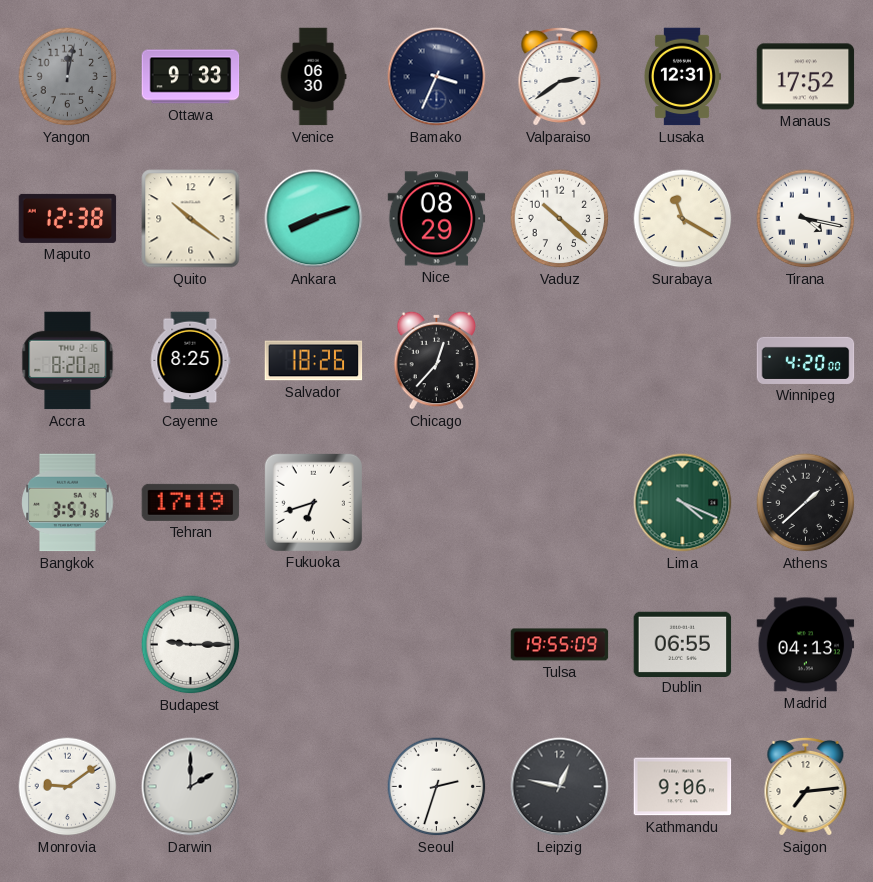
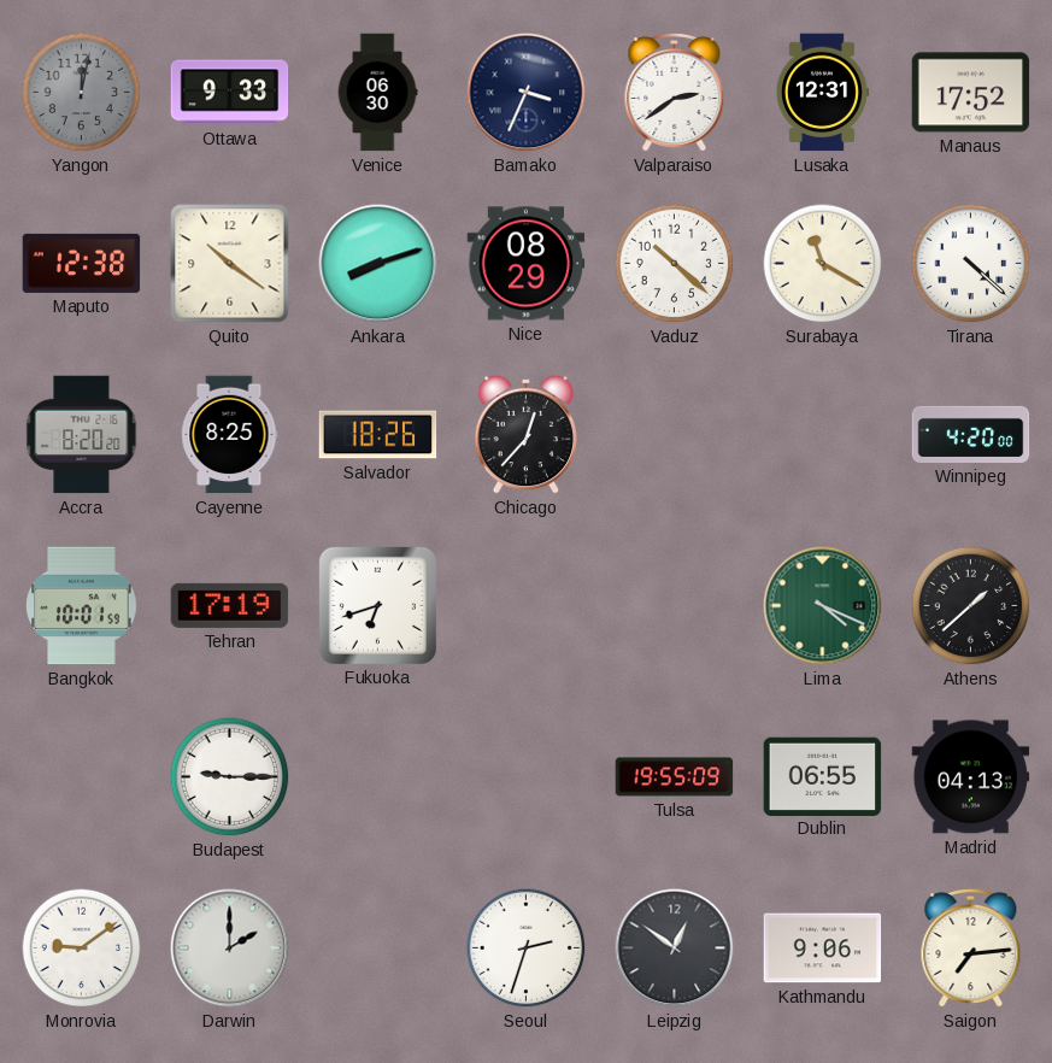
Tirana: 4:17 -> 4:22 (971, 264)
Bangkok: 3:57 -> 10:01 (82, 606)
Leipzig: 12:47 -> 12:51 (675, 949)
